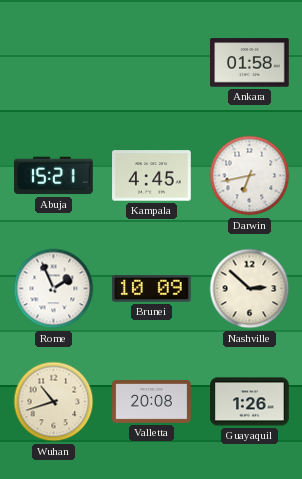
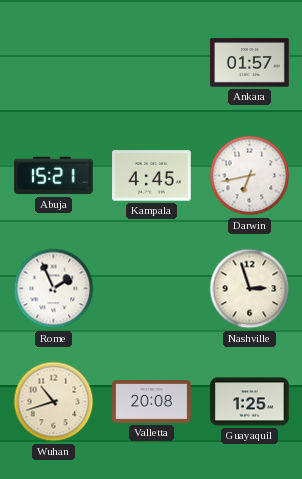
Ankara: 01:58 -> 01:57 (250, 63)
Brunei: 10:09 -> none (152, 289)
Nashville: 2:52 -> 2:57 (250, 289)
Guayaquil: 1:26 -> 1:25 (250, 402)
